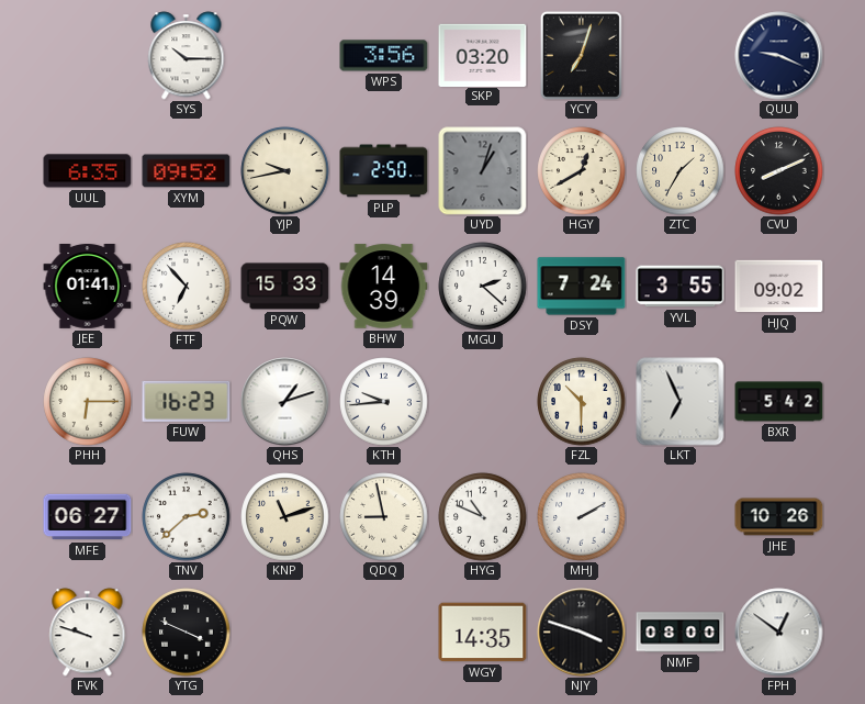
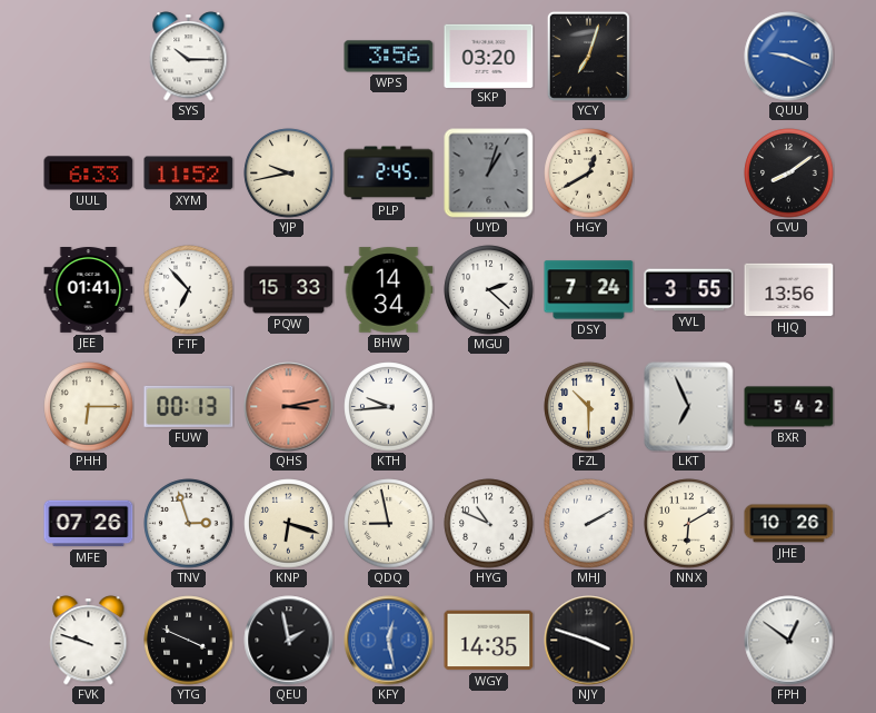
QUU dial: navy -> blue (789, 57)
UUL: 6:35 -> 6:33 (89, 174)
XYM: 09:52 -> 11:52 (189, 174)
PLP: 2:50 -> 2:45 (389, 174)
ZTC: 1:35 -> none (681, 171)
CVU: 8:11 -> 8:09 (789, 174)
BHW: 14:39 -> 14:34 (389, 290)
HJQ: 09:02 -> 13:56 (789, 290)
FUW: 16:23 -> 00:13 (189, 406)
QHS: 1:12 -> 3:13 (289, 407)
QHS dial: white -> salmon (289, 407)
MFE: 06:27 -> 07:26 (89, 524)
TNV: 2:38 -> 2:57 (189, 524)
KNP: 11:12 -> 6:18 (289, 524)
NNX: none -> 6:10 (689, 524)
QEU: none -> 1:58 (289, 641)
KFY: none -> 12:28 (389, 641)
NMF: 08:00 -> none (681, 633)
